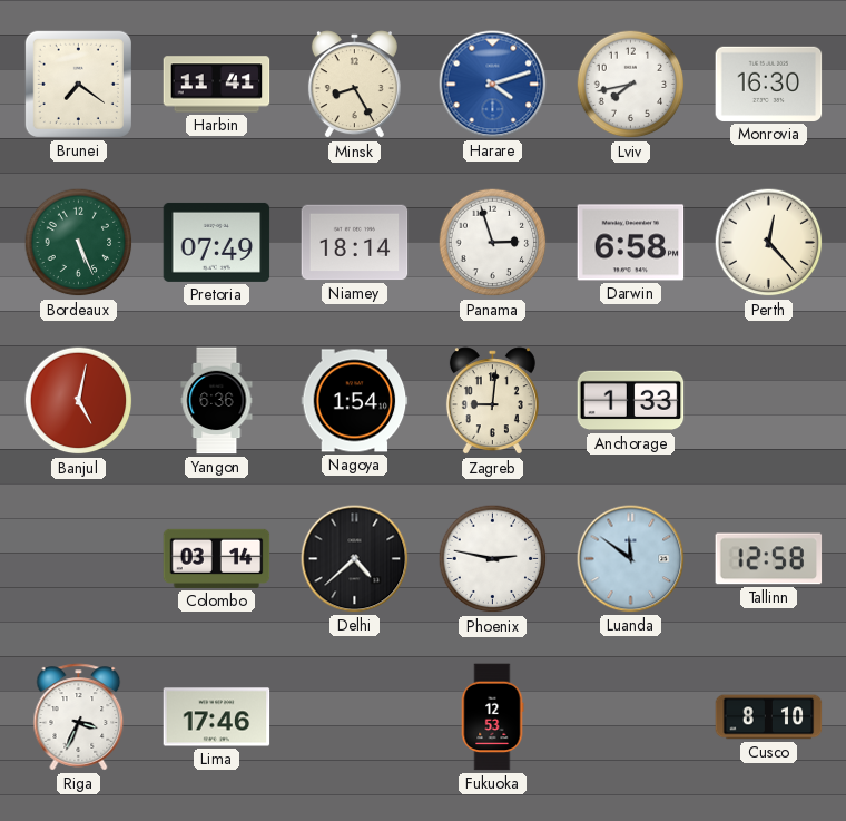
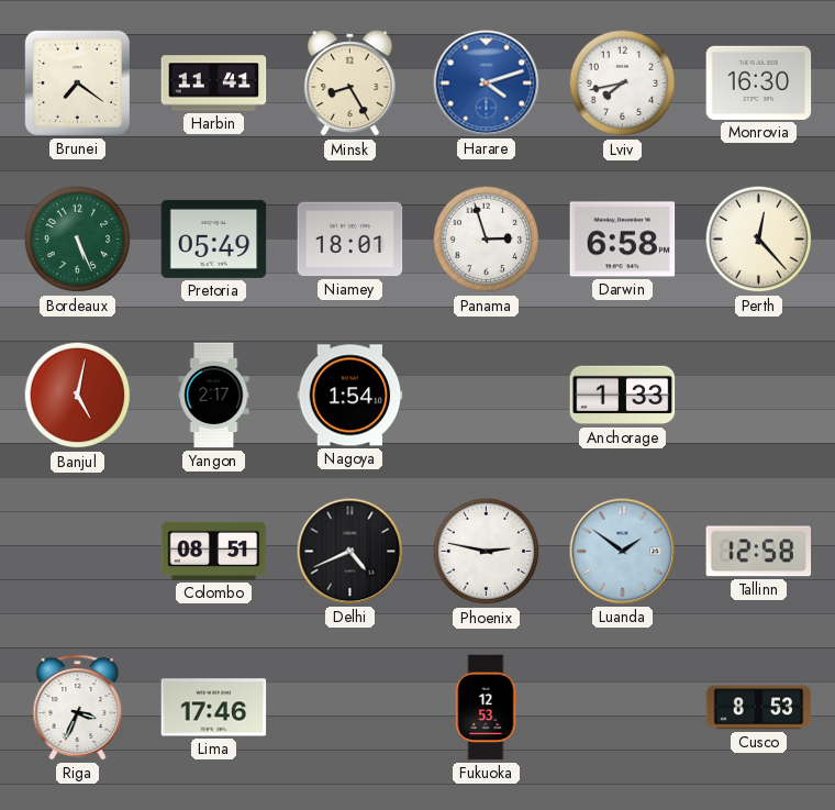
Pretoria: 07:49 -> 05:49 (214, 238)
Niamey: 18:14 -> 18:01 (350, 240)
Yangon: 6:36 -> 2:17 (214, 396)
Zagreb: 9:01 -> none (492, 401)
Colombo: 03:14 -> 08:51 (214, 551)
Delhi: 4:38 -> 4:41 (350, 552)
Luanda: 11:51 -> 1:51 (623, 552)
Cusco: 8:10 -> 8:53 (759, 708)
